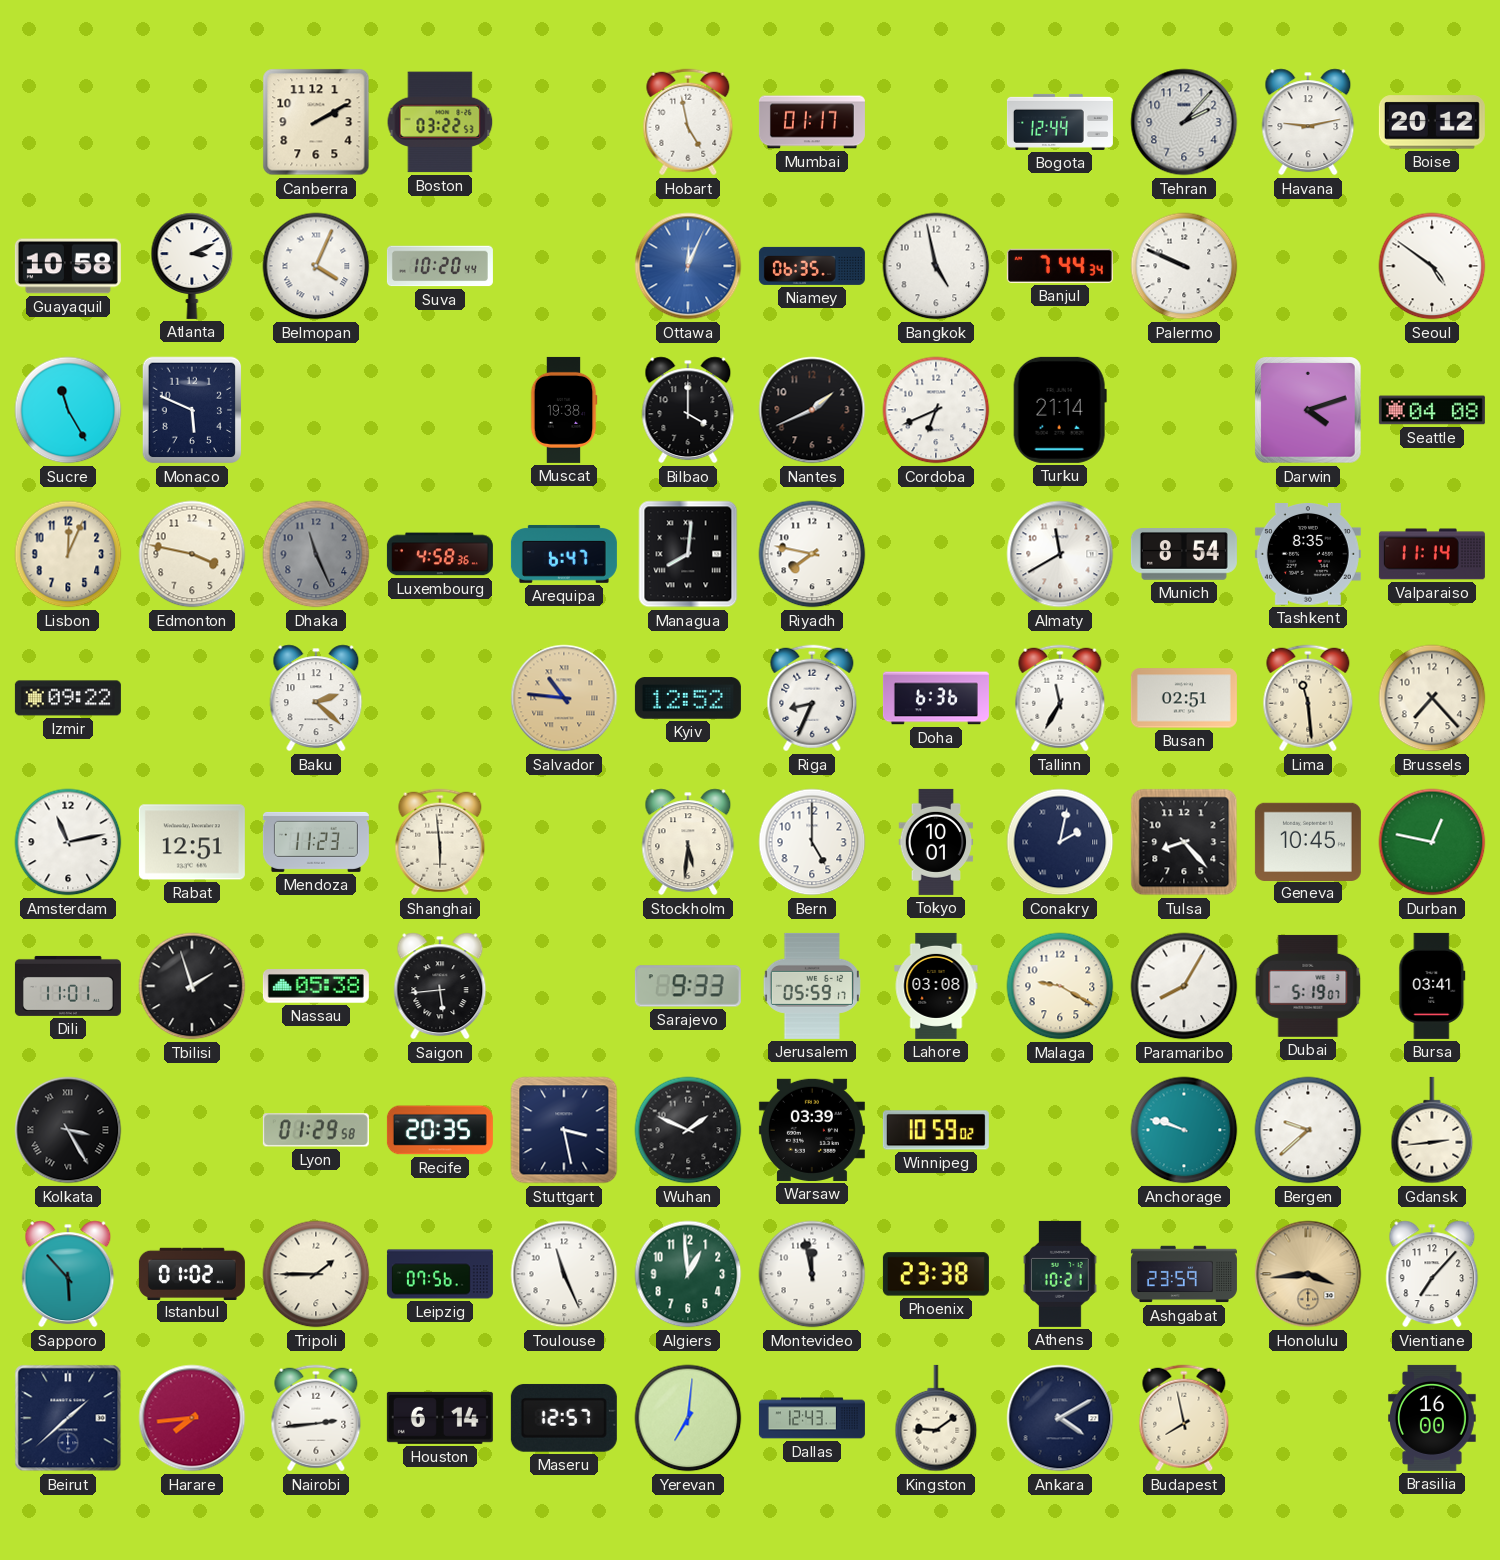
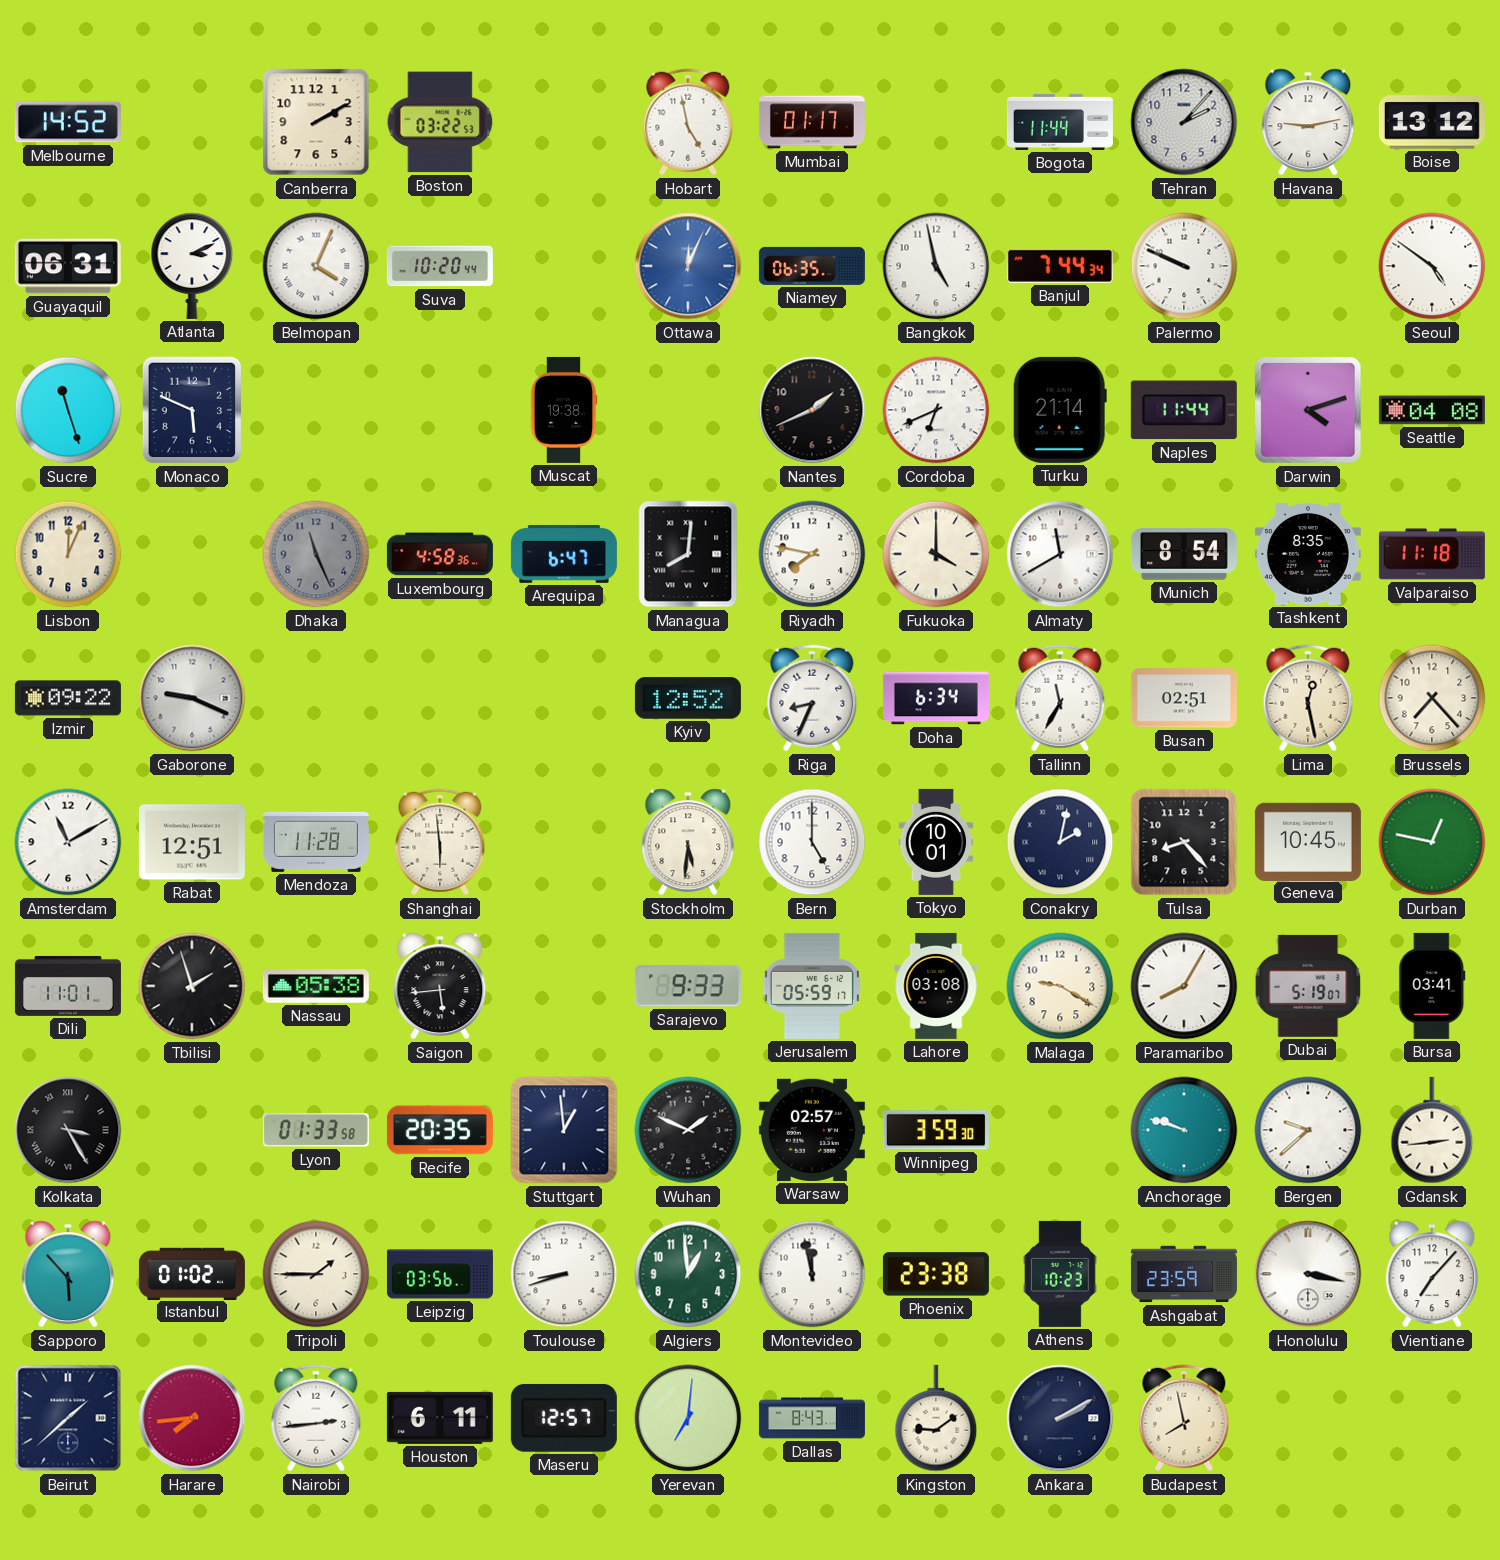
Melbourne: none -> 14:52 (68, 122)
Bogota: 12:44 -> 11:44 (1060, 122)
Boise: 20:12 -> 13:12 (1432, 122)
Guayaquil: 10:58 -> 06:31 (68, 266)
Sucre: 11:25 -> 11:27 (68, 410)
Bilbao: 4:00 -> none (688, 410)
Naples: none -> 11:44 (1184, 410)
Edmonton: 3:47 -> none (192, 554)
Fukuoka: none -> 4:00 (936, 554)
Valparaiso: 11:14 -> 11:18 (1432, 554)
Gaborone: none -> 9:19 (192, 698)
Baku: 2:22 -> none (316, 698)
Salvador: 10:46 -> none (564, 698)
Doha: 6:36 -> 6:34 (936, 698)
Lima: 11:29 -> 12:28 (1308, 698)
Amsterdam: 11:13 -> 11:10 (68, 842)
Mendoza: 11:23 -> 11:28 (316, 842)
Lyon: 01:29 -> 01:33 (316, 1130)
Stuttgart: 3:28 -> 12:59 (564, 1130)
Warsaw: 03:39 -> 02:57 (812, 1130)
Winnipeg: 10:59 -> 3:59 (936, 1130)
Leipzig: 07:56 -> 03:56 (440, 1274)
Toulouse: 11:26 -> 8:42 (564, 1274)
Athens: 10:21 -> 10:23 (1061, 1274)
Honolulu: 3:44 -> 3:17 (1308, 1274)
Honolulu dial: champagne -> white (1308, 1274)
Houston: 6:14 -> 6:11 (440, 1418)
Dallas: 12:43 -> 8:43 (812, 1418)
Ankara: 4:10 -> 2:10 (1060, 1418)
Brasilia: 16:00 -> none (1432, 1418)
